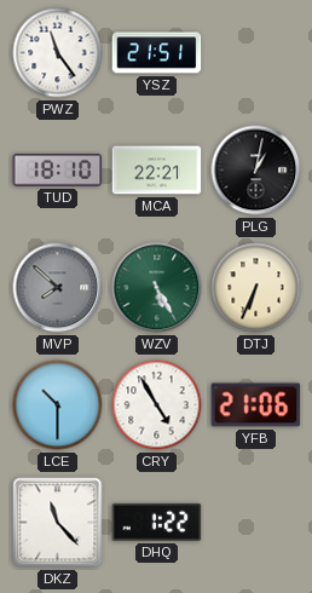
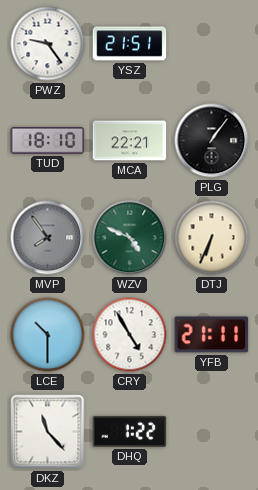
PWZ: 11:24 -> 9:24 (48, 44)
PLG: 1:02 -> 1:06 (212, 141)
MVP: 7:52 -> 7:54 (48, 238)
WZV: 5:25 -> 4:49 (130, 238)
YFB: 21:06 -> 21:11 (212, 335)
